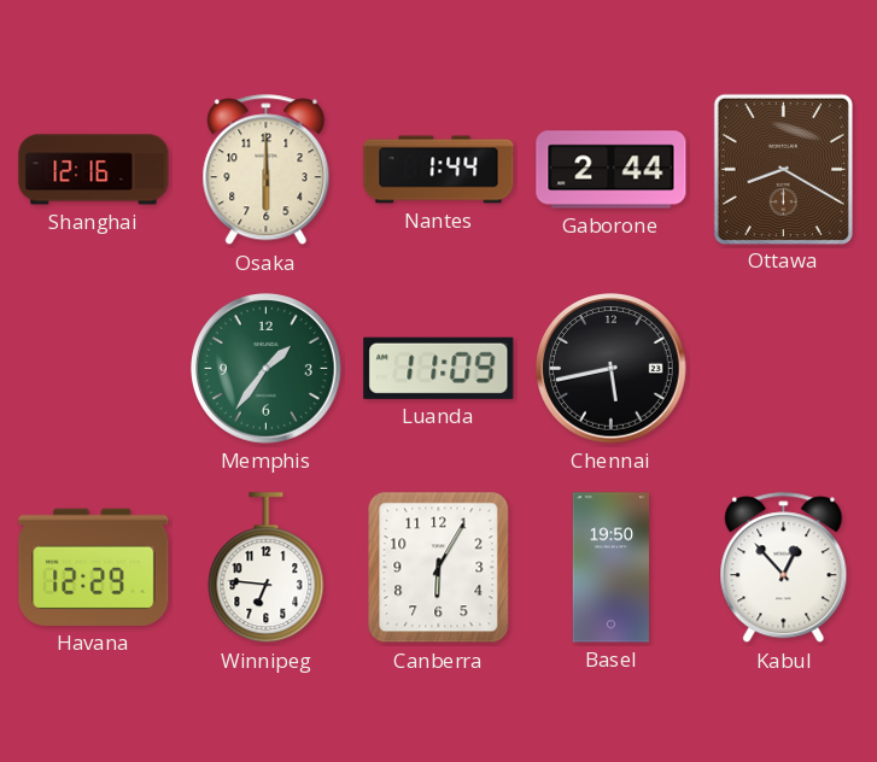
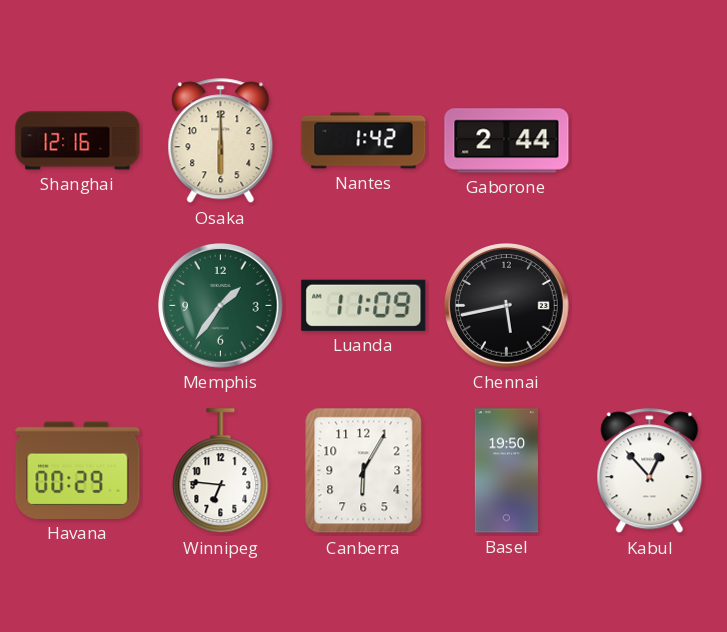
Nantes: 1:44 -> 1:42 (364, 141)
Ottawa: 8:20 -> none (783, 169)
Havana: 12:29 -> 00:29 (78, 470)
